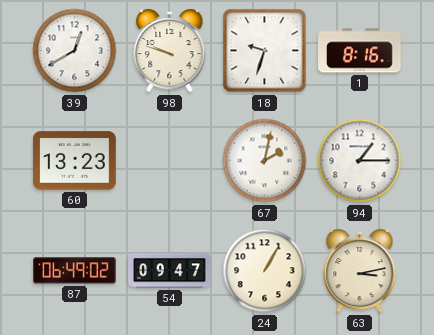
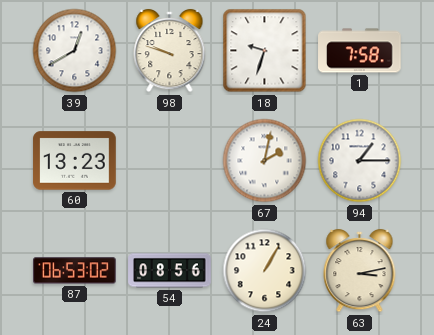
1: 8:16 -> 7:58 (360, 51)
87: 06:49 -> 06:53 (75, 271)
54: 09:47 -> 08:56 (170, 271)
